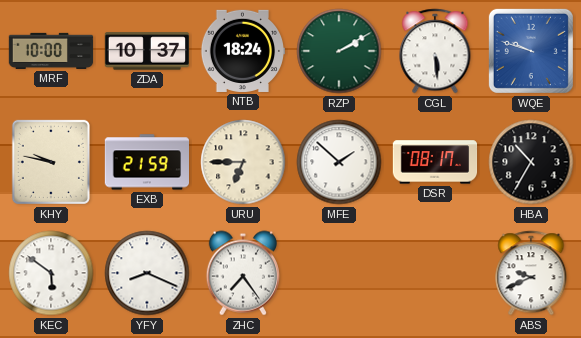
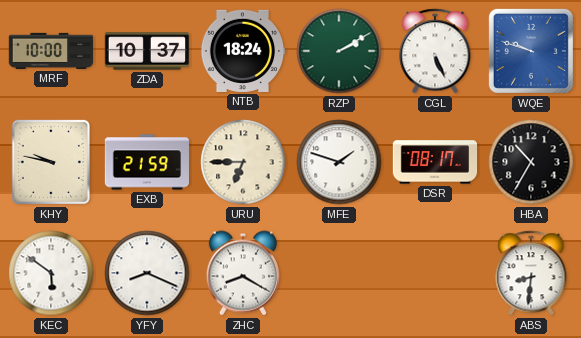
CGL: 5:29 -> 5:26 (435, 51)
MFE: 1:52 -> 1:48 (339, 162)
ZHC: 7:24 -> 8:20 (243, 273)
ABS: 9:41 -> 8:31 (531, 273)
